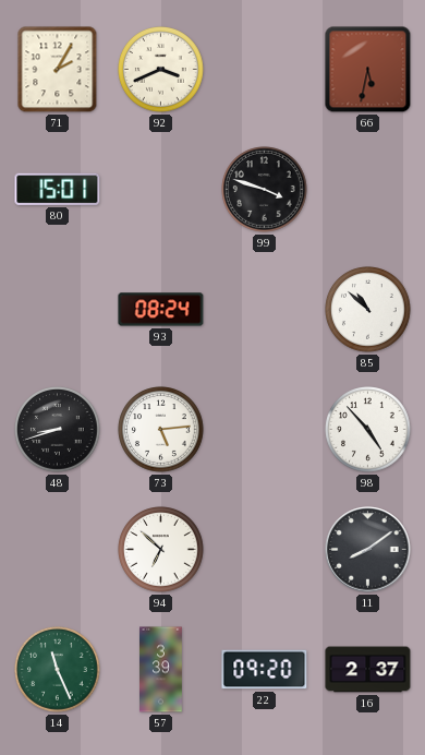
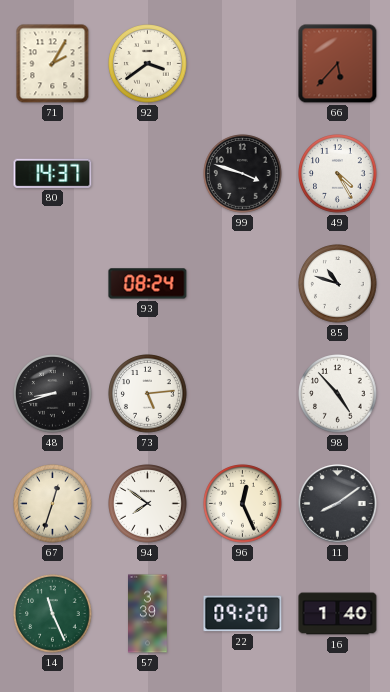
92: 3:41 -> 3:39 (148, 64)
66: 5:32 -> 5:37 (338, 64)
80: 15:01 -> 14:37 (53, 173)
49: none -> 4:25 (338, 174)
85: 10:52 -> 10:48 (338, 284)
67: none -> 12:33 (53, 504)
94: 6:52 -> 7:51 (148, 504)
96: none -> 12:26 (243, 504)
16: 2:37 -> 1:40 (338, 614)
